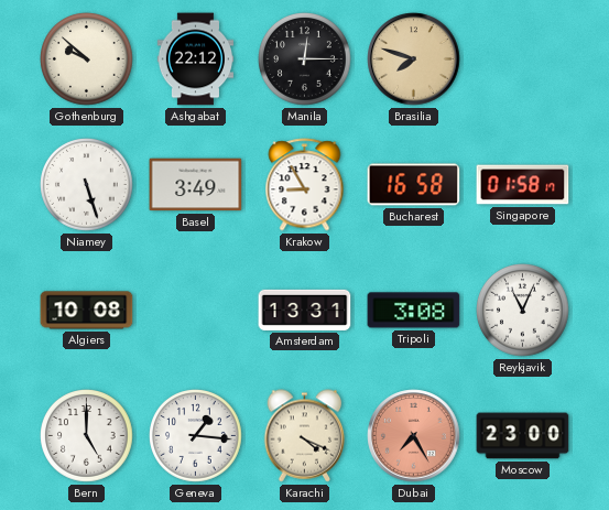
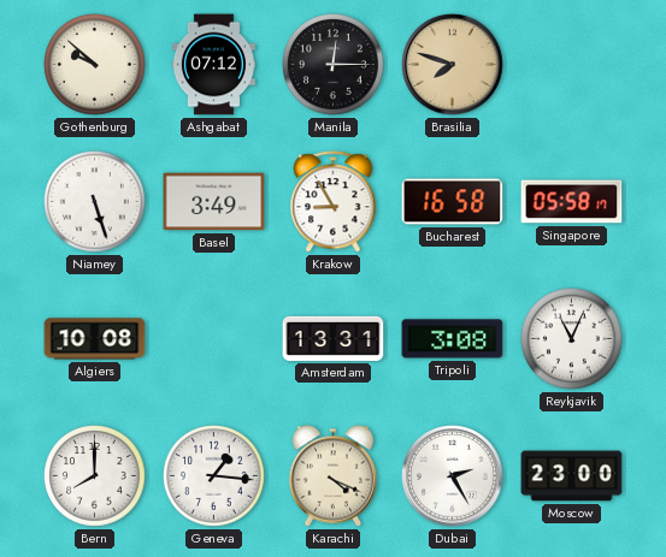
Ashgabat: 22:12 -> 07:12 (213, 65)
Singapore: 01:58 -> 05:58 (572, 202)
Bern: 5:00 -> 8:00 (95, 476)
Dubai: 7:25 -> 2:25 (453, 476)
Dubai dial: salmon -> white (453, 476)
